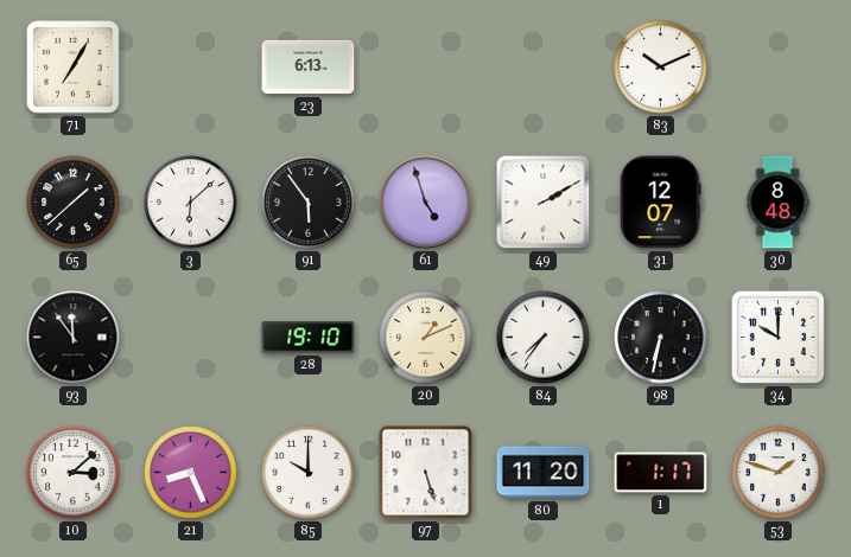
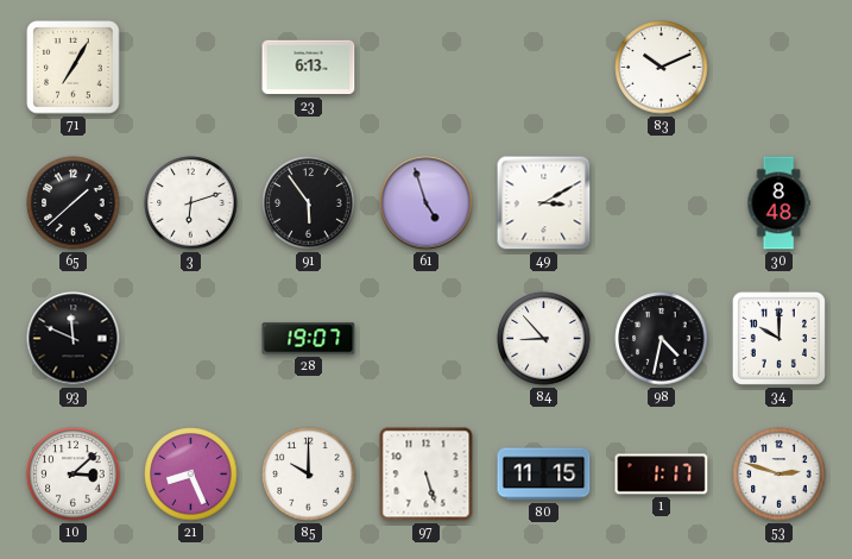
3: 6:08 -> 6:12 (191, 203)
49: 2:10 -> 3:10 (544, 203)
31: 12:07 -> none (661, 203)
93: 11:54 -> 11:49 (74, 339)
28: 19:10 -> 19:07 (309, 339)
20: 1:11 -> none (426, 338)
84: 7:36 -> 8:53 (544, 339)
98: 6:32 -> 4:32 (662, 339)
80: 11:20 -> 11:15 (544, 475)
53: 1:48 -> 2:48 (780, 475)
